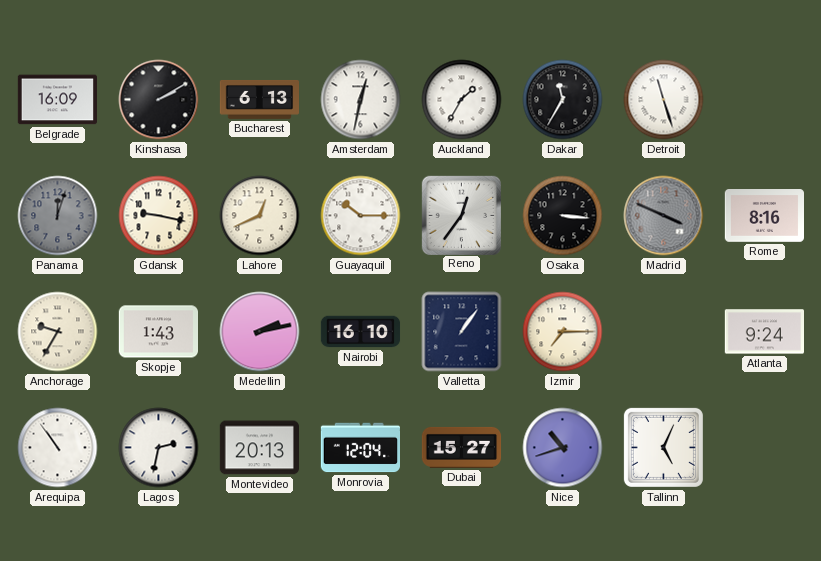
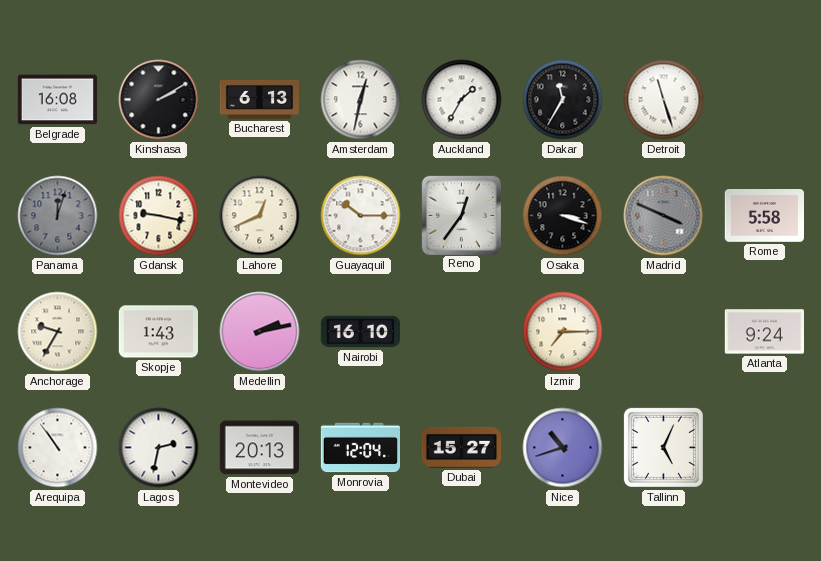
Belgrade: 16:09 -> 16:08 (57, 100)
Osaka: 3:16 -> 3:18 (563, 216)
Rome: 8:16 -> 5:58 (764, 216)
Valletta: 1:06 -> none (462, 332)
